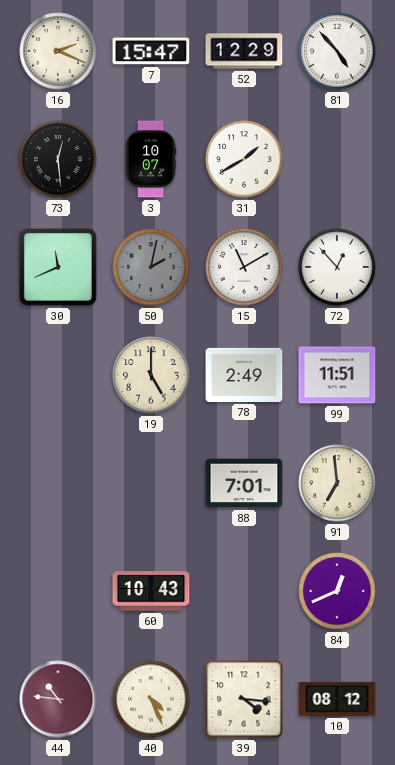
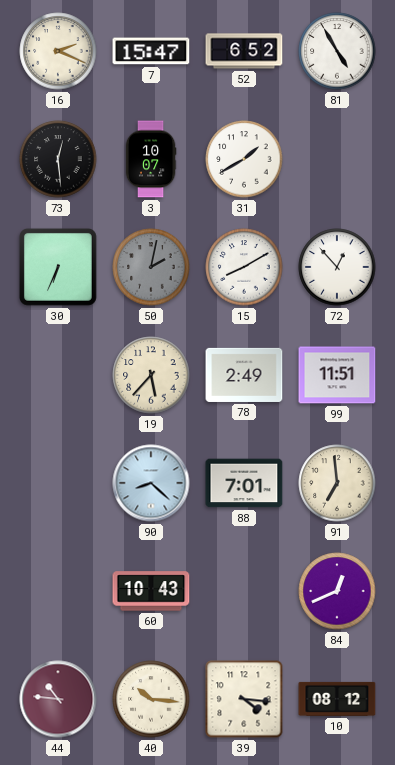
52: 12:29 -> 6:52 (244, 51)
81: 4:53 -> 4:55 (337, 51)
30: 11:41 -> 6:34 (58, 267)
15: 11:10 -> 8:10 (244, 267)
19: 5:00 -> 5:37 (151, 375)
90: none -> 8:22 (151, 483)
40: 4:26 -> 10:16 (151, 699)
